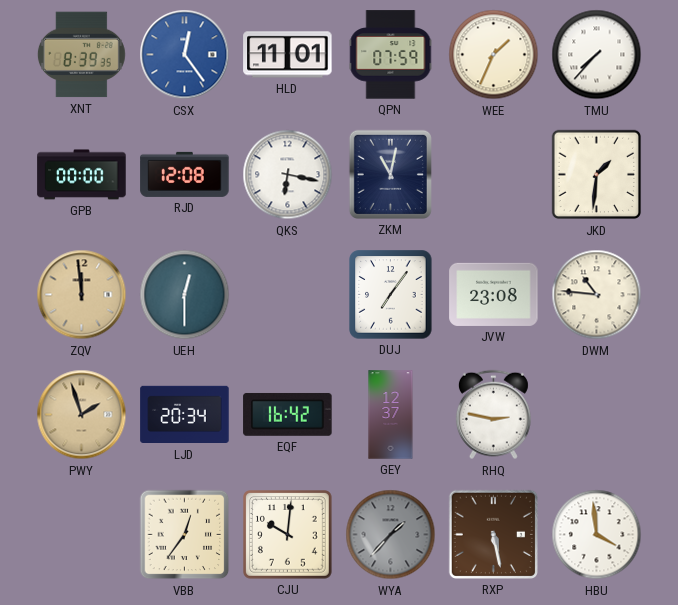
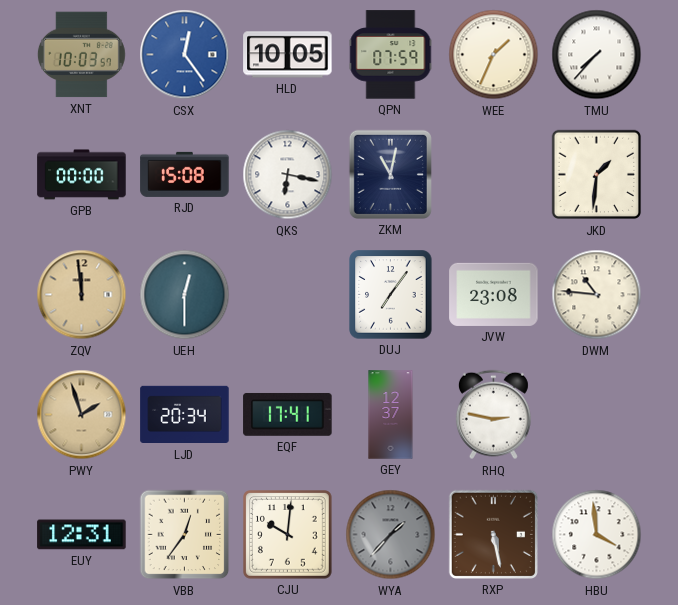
XNT: 8:39 -> 10:03 (81, 55)
HLD: 11:01 -> 10:05 (288, 55)
RJD: 12:08 -> 15:08 (185, 174)
EQF: 16:42 -> 17:41 (288, 414)
EUY: none -> 12:31 (82, 535)
